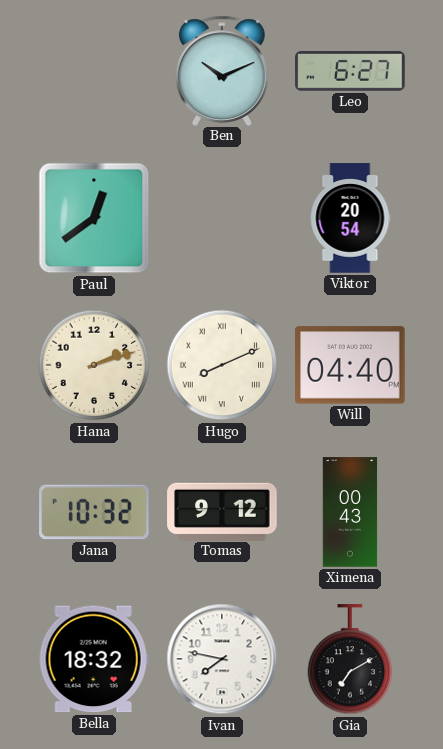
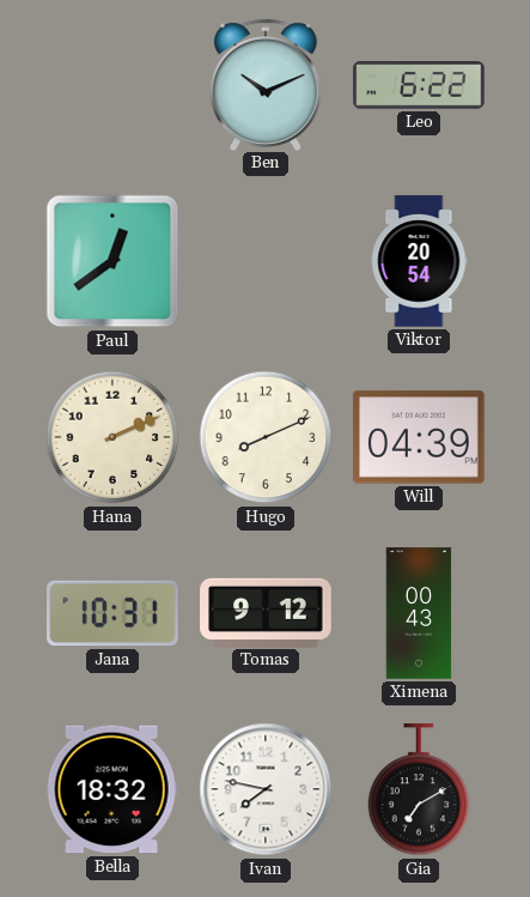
Leo: 6:27 -> 6:22 (419, 85)
Hana: 2:12 -> 2:11 (112, 437)
Hugo numerals: Roman -> Arabic (266, 437)
Will: 04:40 -> 04:39 (419, 437)
Jana: 10:32 -> 10:31 (112, 613)
